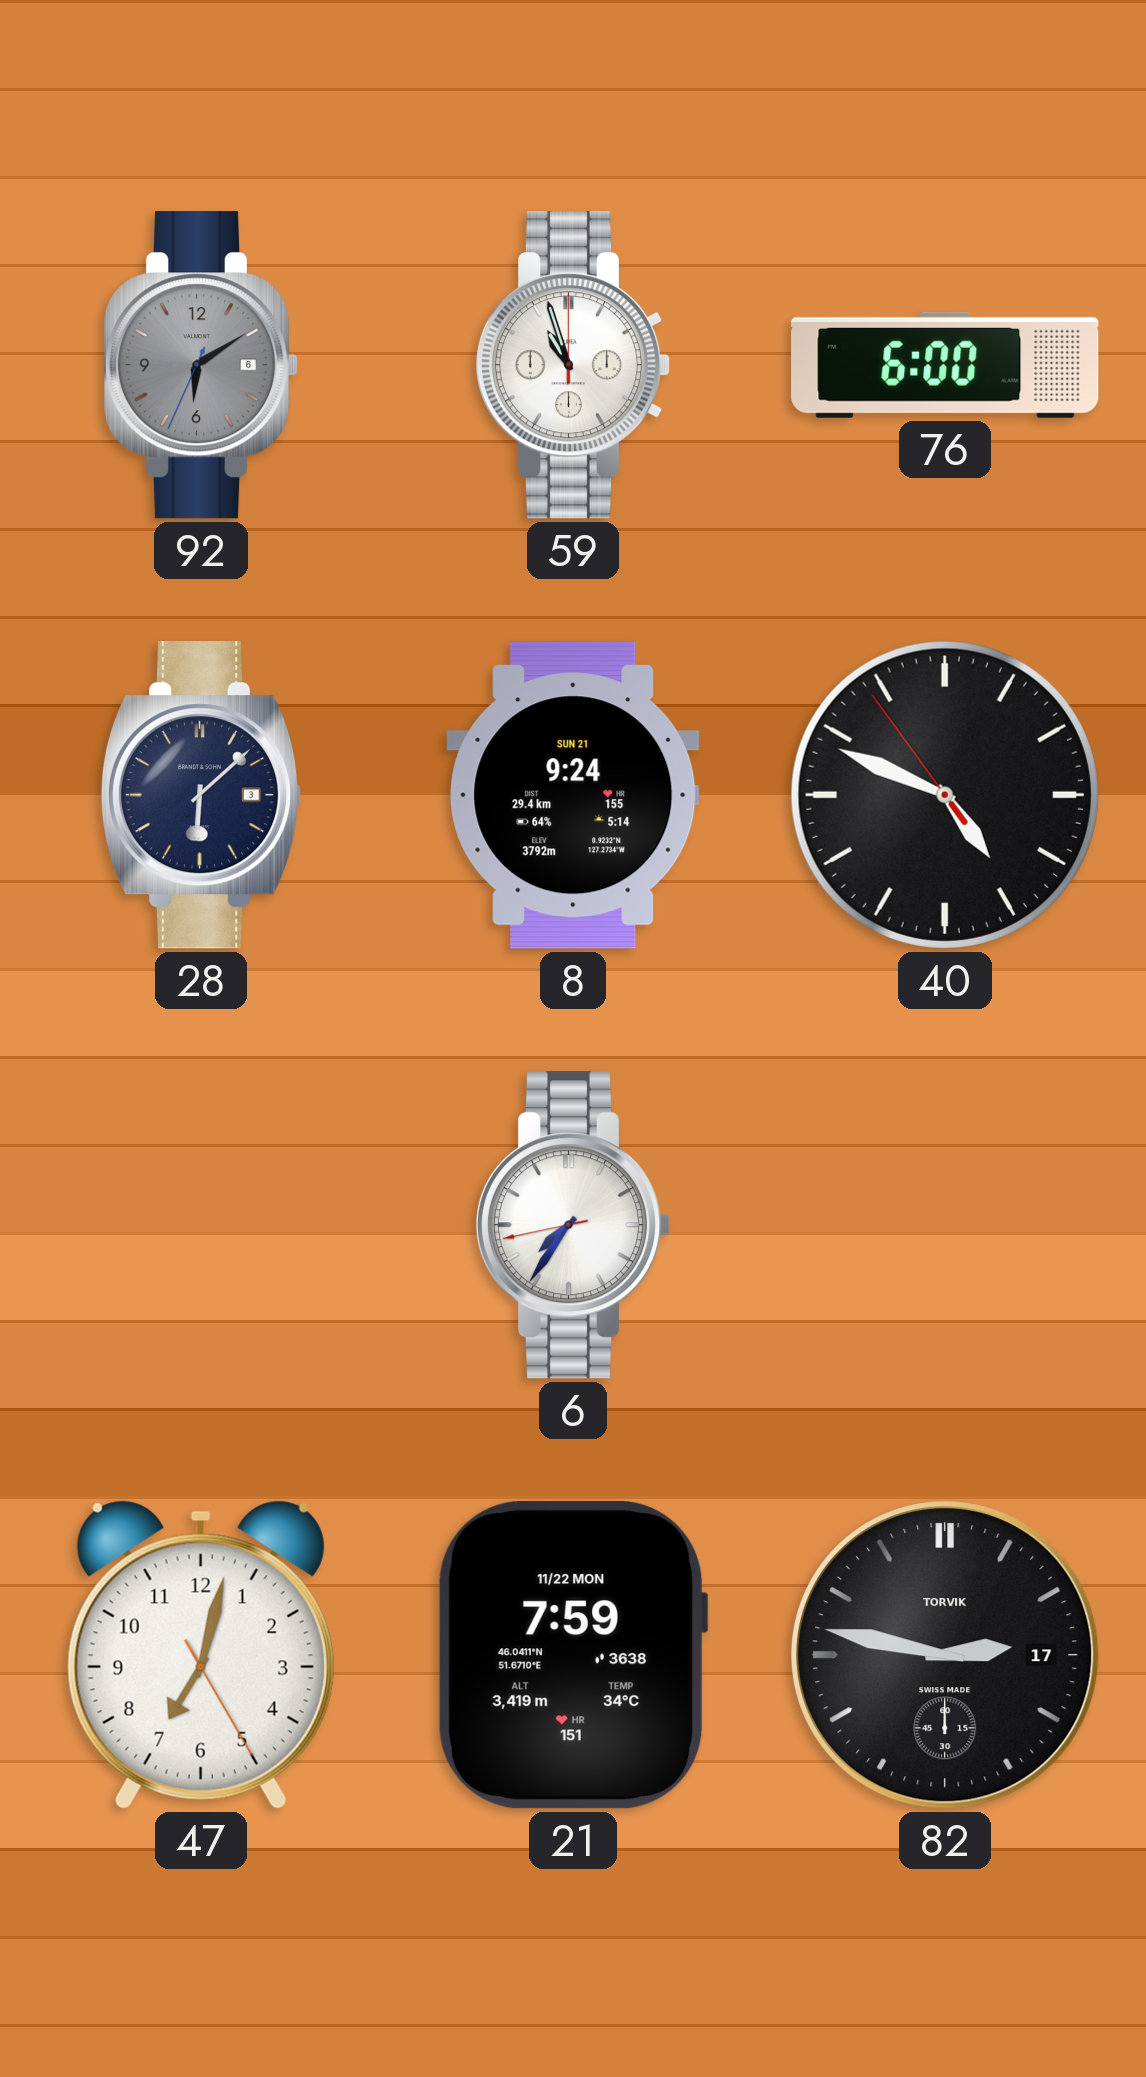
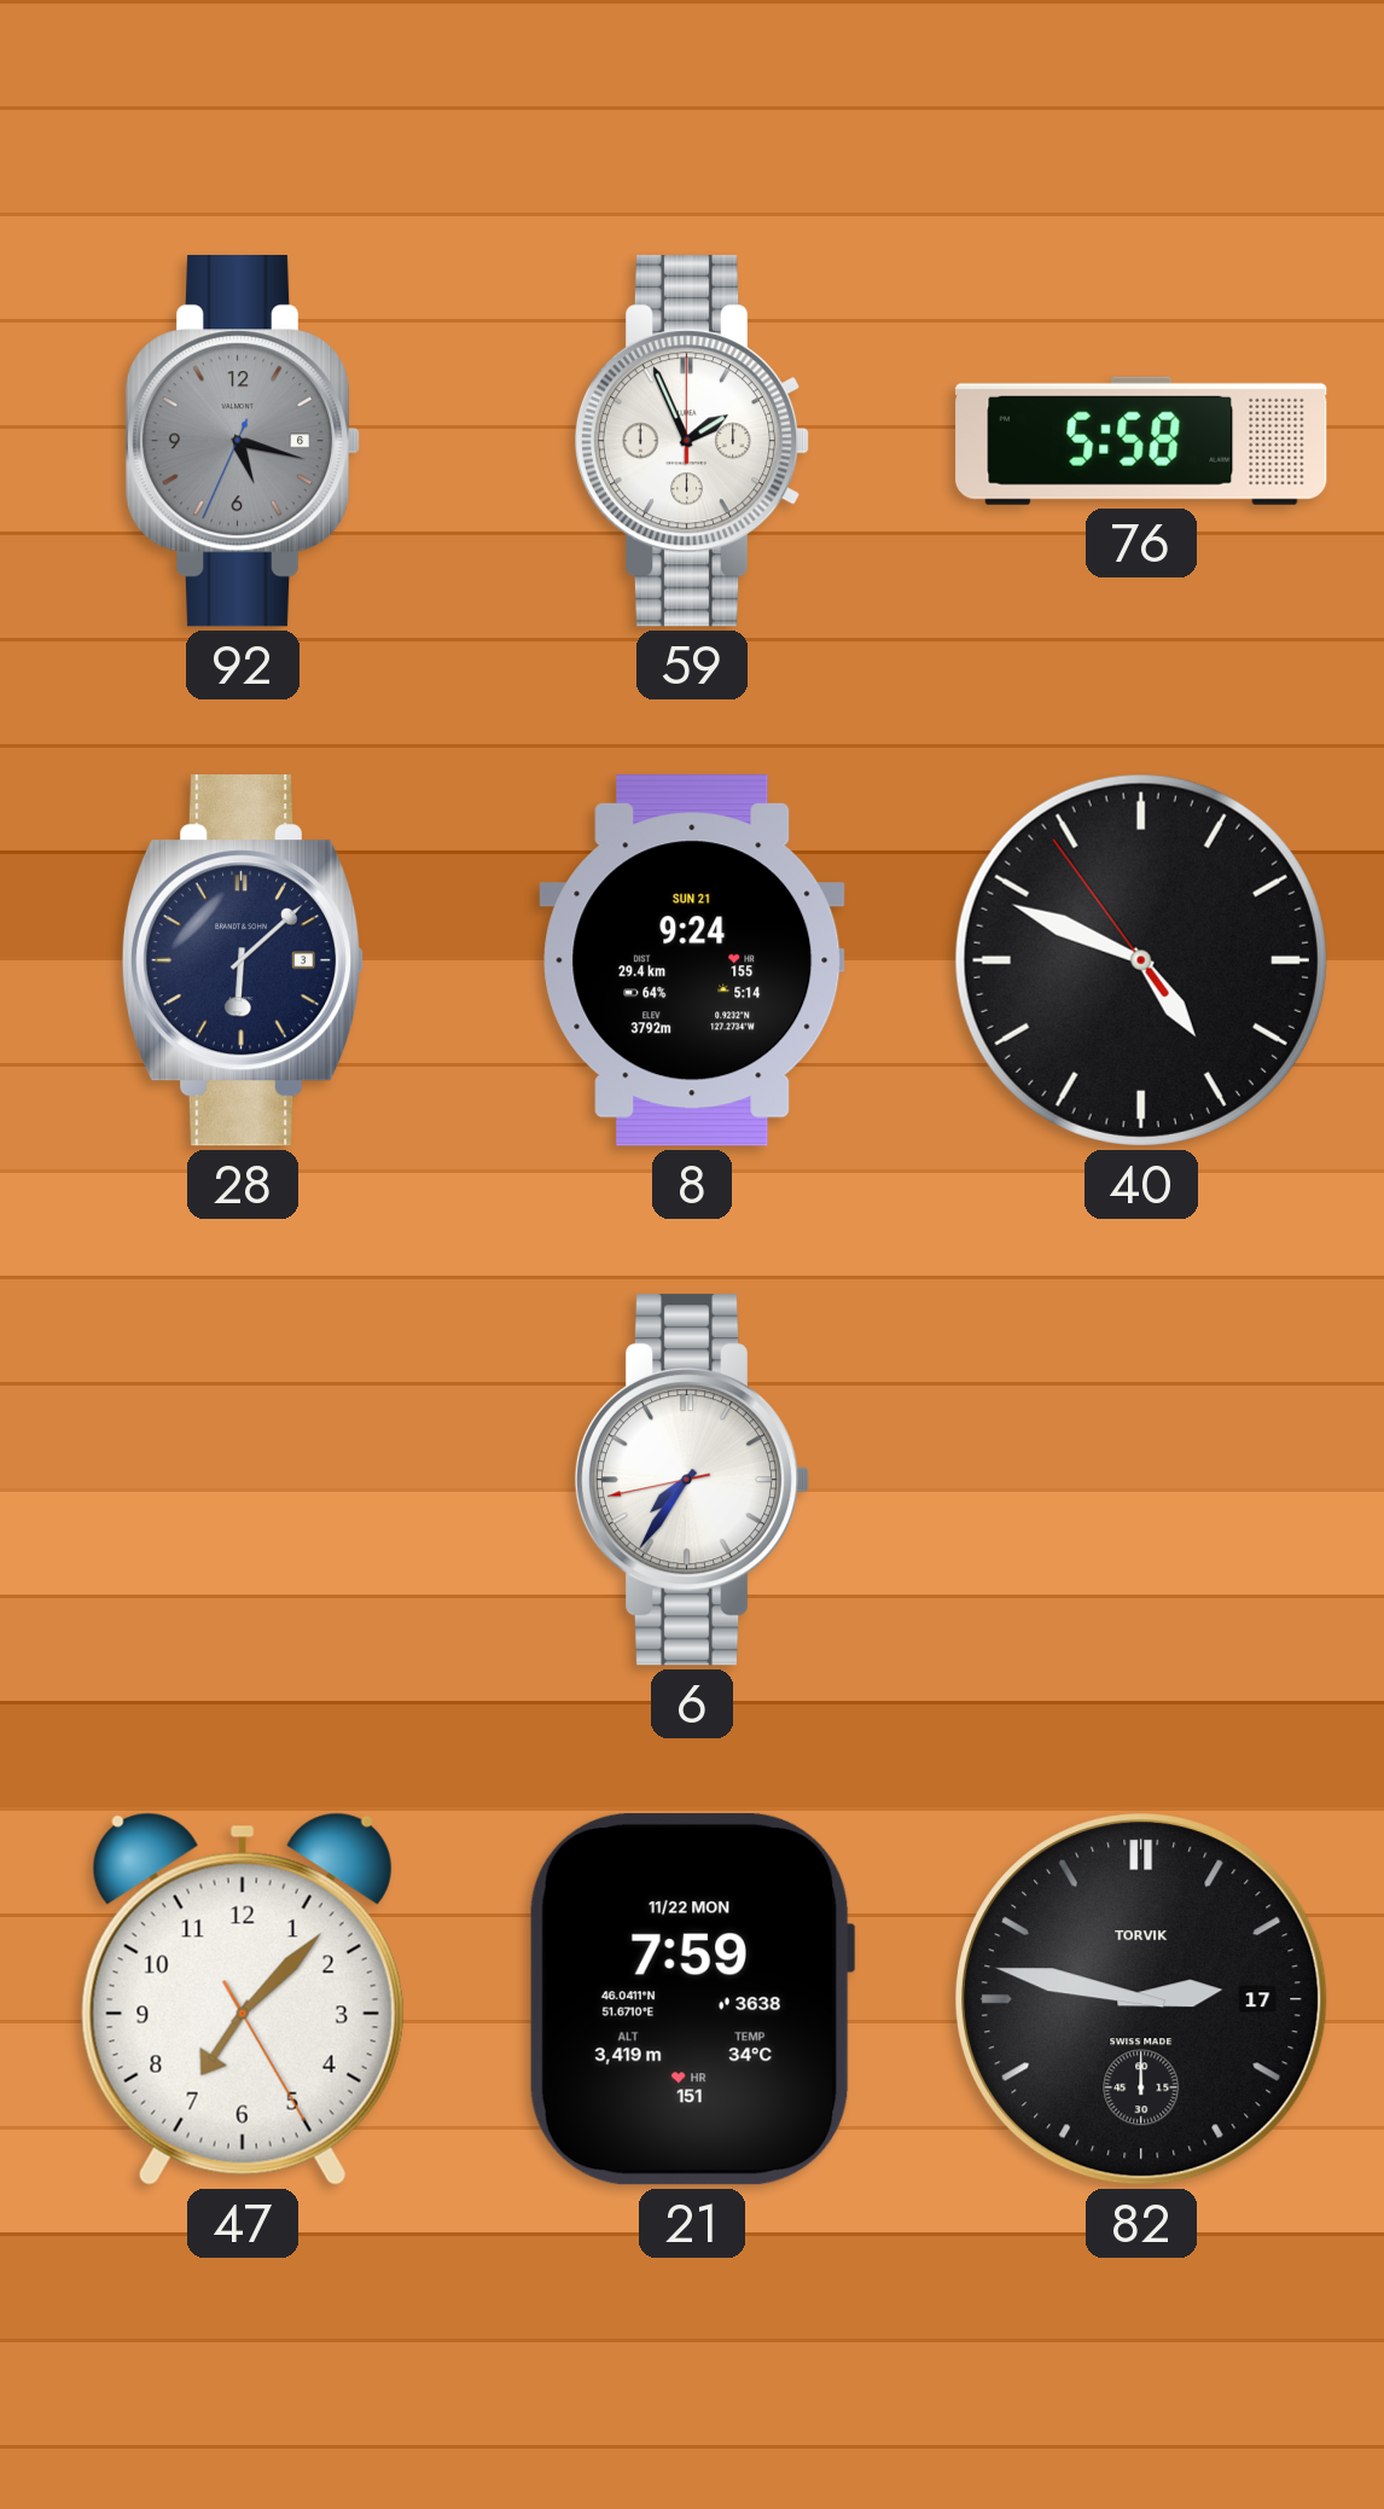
92: 6:09 -> 5:17 (243, 441)
59: 10:57 -> 1:56 (692, 441)
76: 6:00 -> 5:58 (1141, 441)
47: 7:02 -> 7:07 (243, 1999)
